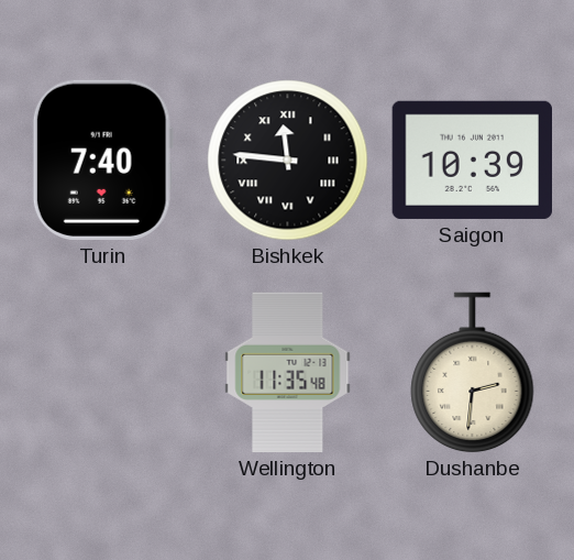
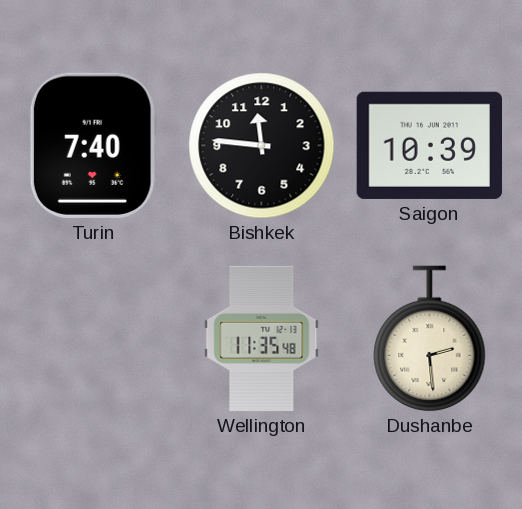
Bishkek numerals: Roman -> Arabic (262, 146)
Dushanbe: 2:31 -> 2:29 (430, 339)
